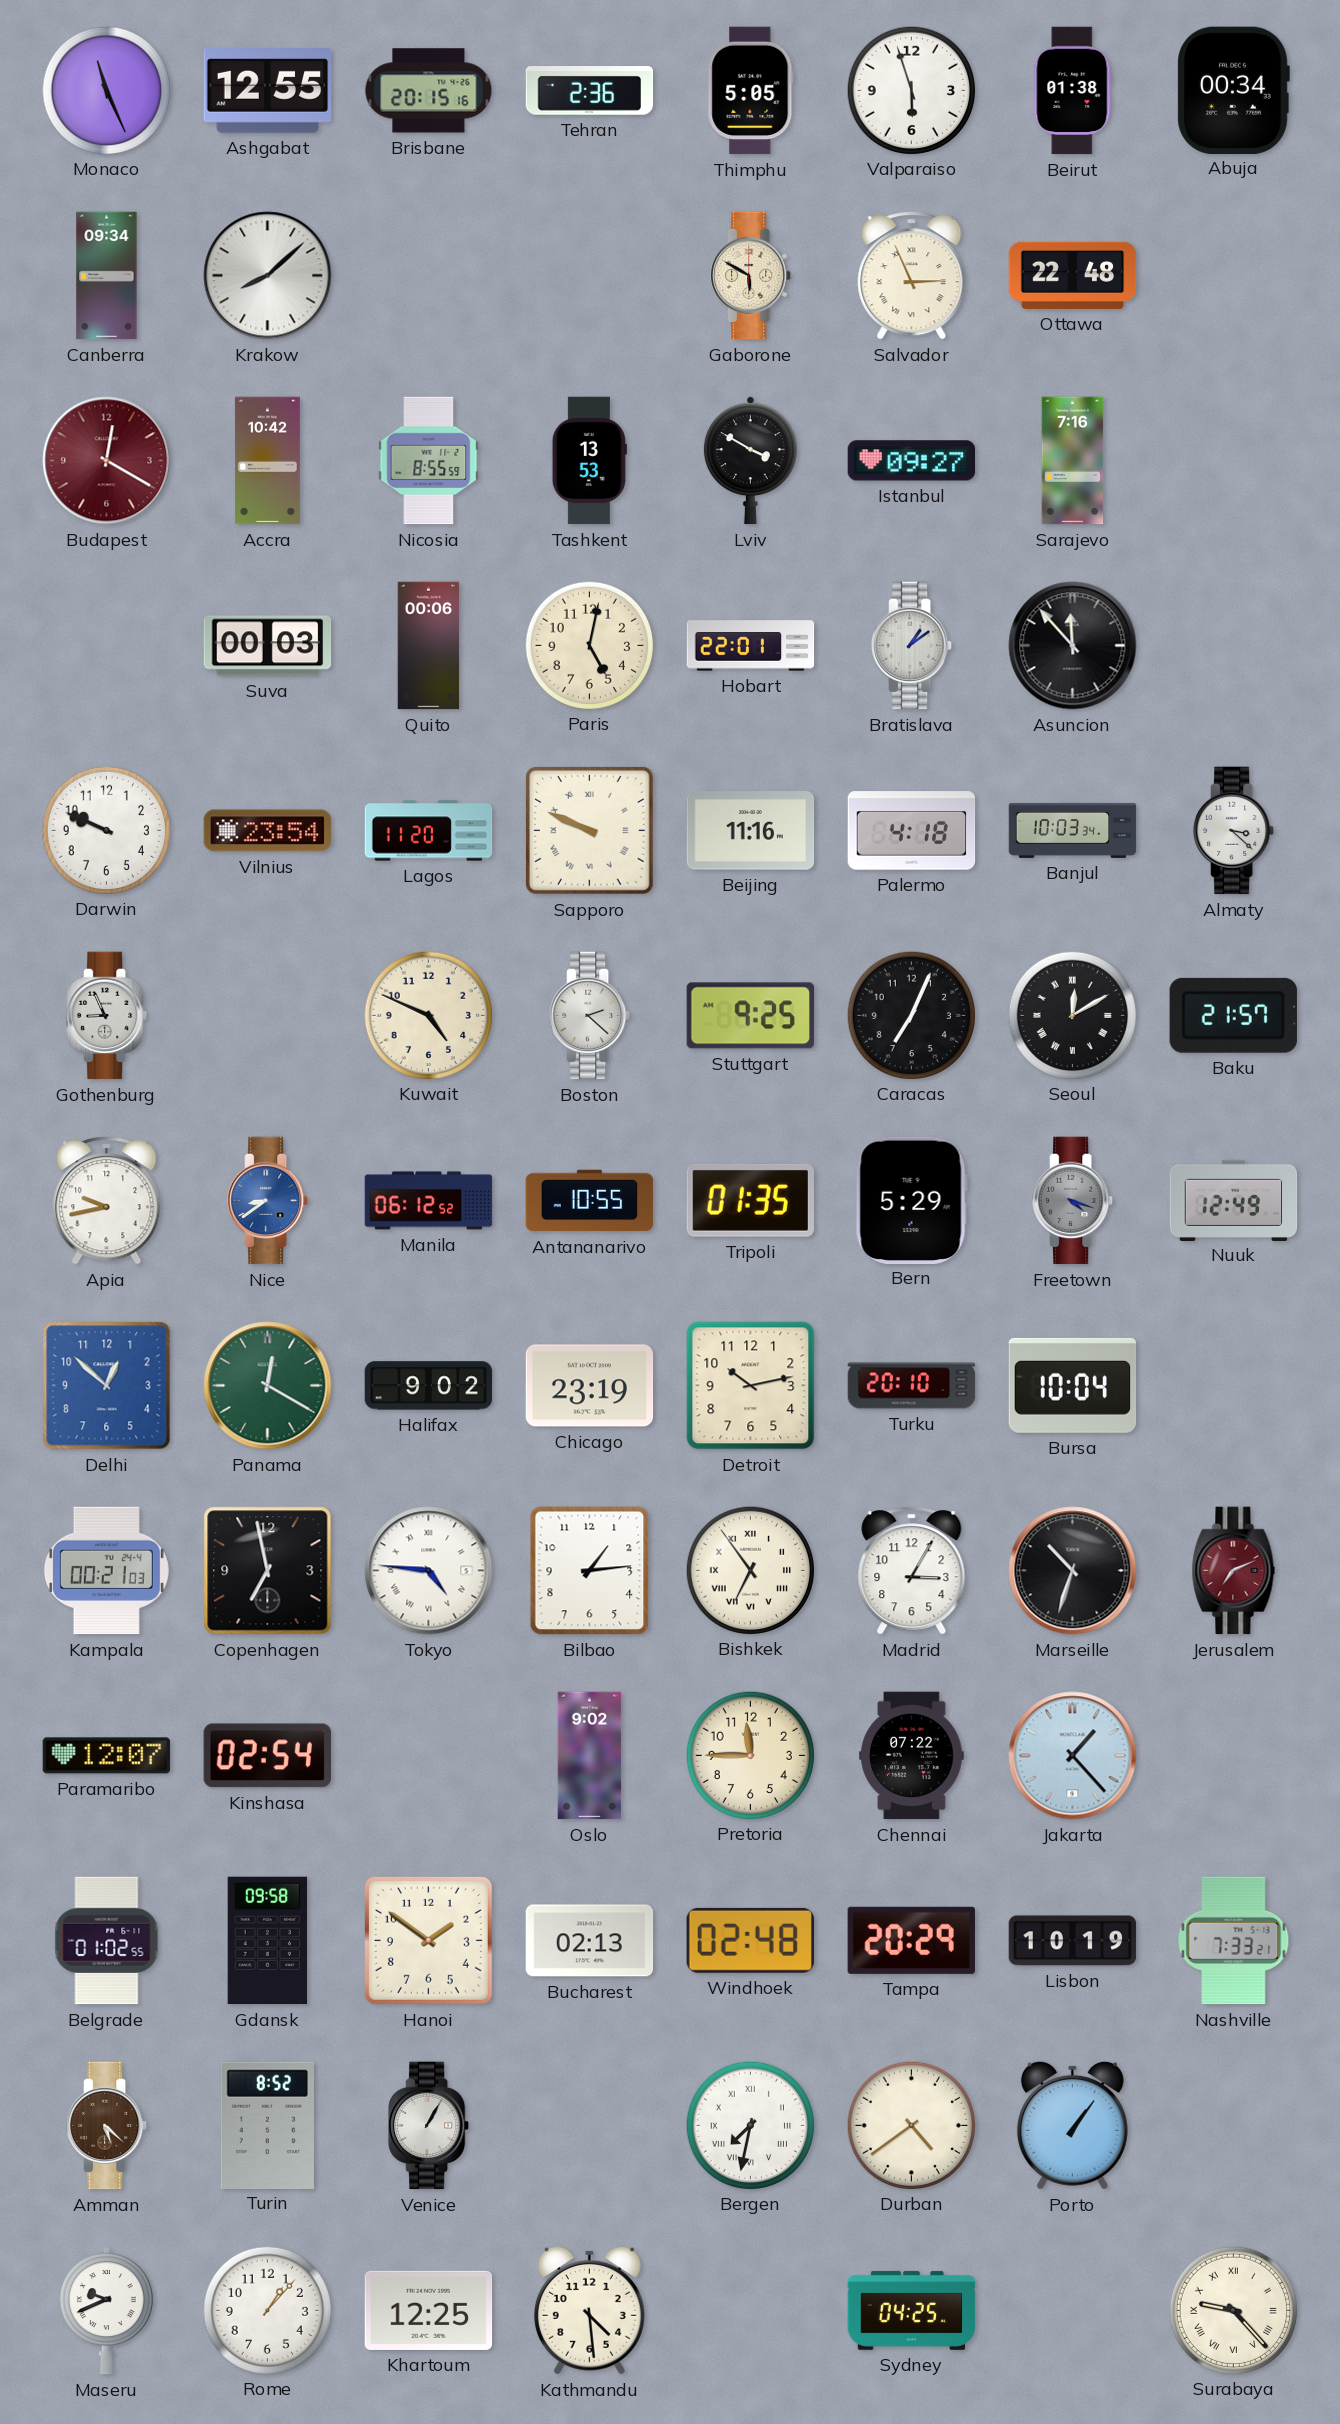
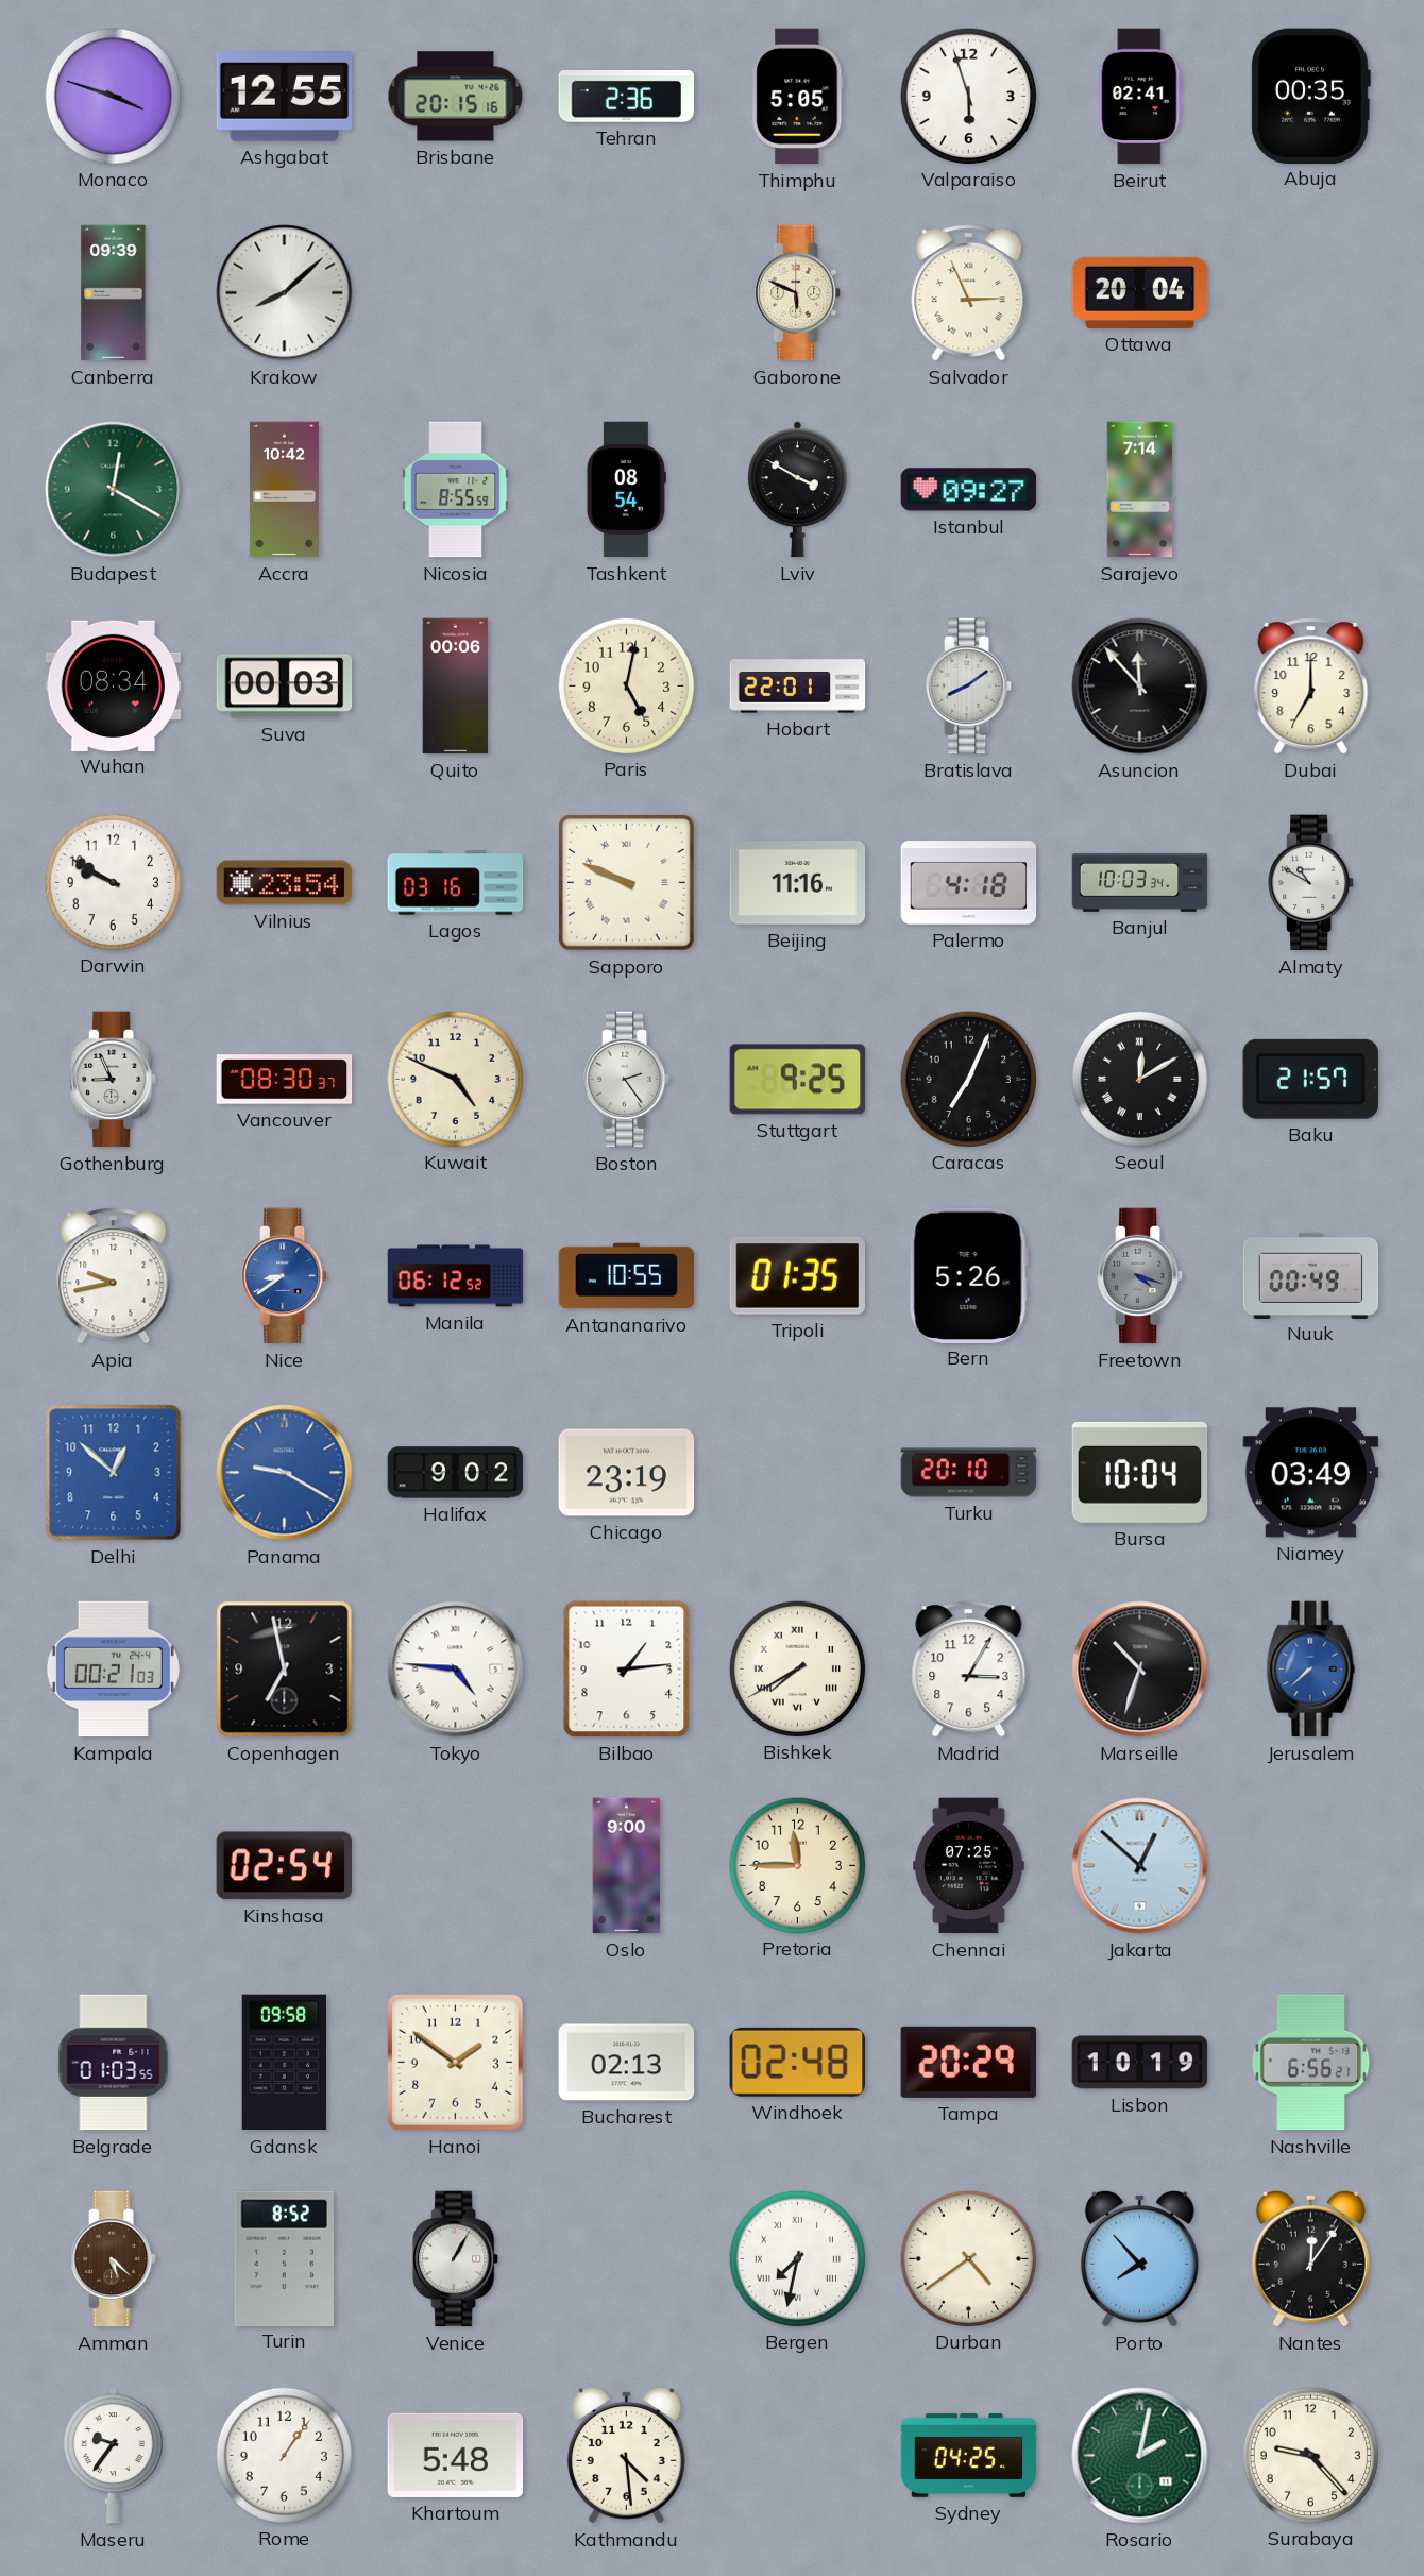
Monaco: 11:26 -> 3:48 (113, 96)
Beirut: 01:38 -> 02:41 (1140, 97)
Abuja: 00:34 -> 00:35 (1310, 96)
Canberra: 09:34 -> 09:39 (114, 293)
Gaborone: 5:50 -> 5:49 (798, 293)
Ottawa: 22:48 -> 20:04 (1140, 292)
Budapest dial: burgundy -> green (114, 490)
Tashkent: 13:53 -> 08:54 (626, 490)
Sarajevo: 7:16 -> 7:14 (1140, 490)
Wuhan: none -> 08:34 (114, 685)
Bratislava: 1:09 -> 8:09 (969, 687)
Dubai: none -> 7:00 (1311, 687)
Darwin: 9:49 -> 9:50 (113, 882)
Lagos: 11:20 -> 03:16 (456, 883)
Almaty: 3:22 -> 10:50 (1311, 883)
Vancouver: none -> 08:30 (285, 1080)
Boston: 2:22 -> 2:24 (627, 1080)
Bern: 5:29 -> 5:26 (968, 1275)
Nuuk: 12:49 -> 00:49 (1311, 1275)
Panama: 12:20 -> 9:20 (285, 1473)
Panama dial: green -> blue (285, 1473)
Detroit: 10:13 -> none (751, 1386)
Niamey: none -> 03:49 (1311, 1473)
Bishkek: 6:54 -> 7:40 (797, 1668)
Jerusalem: 7:11 -> 7:38 (1311, 1670)
Jerusalem dial: burgundy -> blue (1311, 1670)
Paramaribo: 12:07 -> none (107, 1756)
Oslo: 9:02 -> 9:00 (627, 1866)
Chennai: 07:22 -> 07:25 (969, 1866)
Jakarta: 1:23 -> 12:52 (1140, 1866)
Belgrade: 01:02 -> 01:03 (114, 2063)
Nashville: 7:33 -> 6:56 (1311, 2063)
Porto: 1:06 -> 7:53 (1139, 2258)
Nantes: none -> 12:06 (1310, 2258)
Maseru: 9:41 -> 9:36 (113, 2456)
Rome: 1:07 -> 1:06 (284, 2455)
Khartoum: 12:25 -> 5:48 (456, 2455)
Rosario: none -> 2:02 (1140, 2456)
Surabaya numerals: Roman -> Arabic (1310, 2455)
